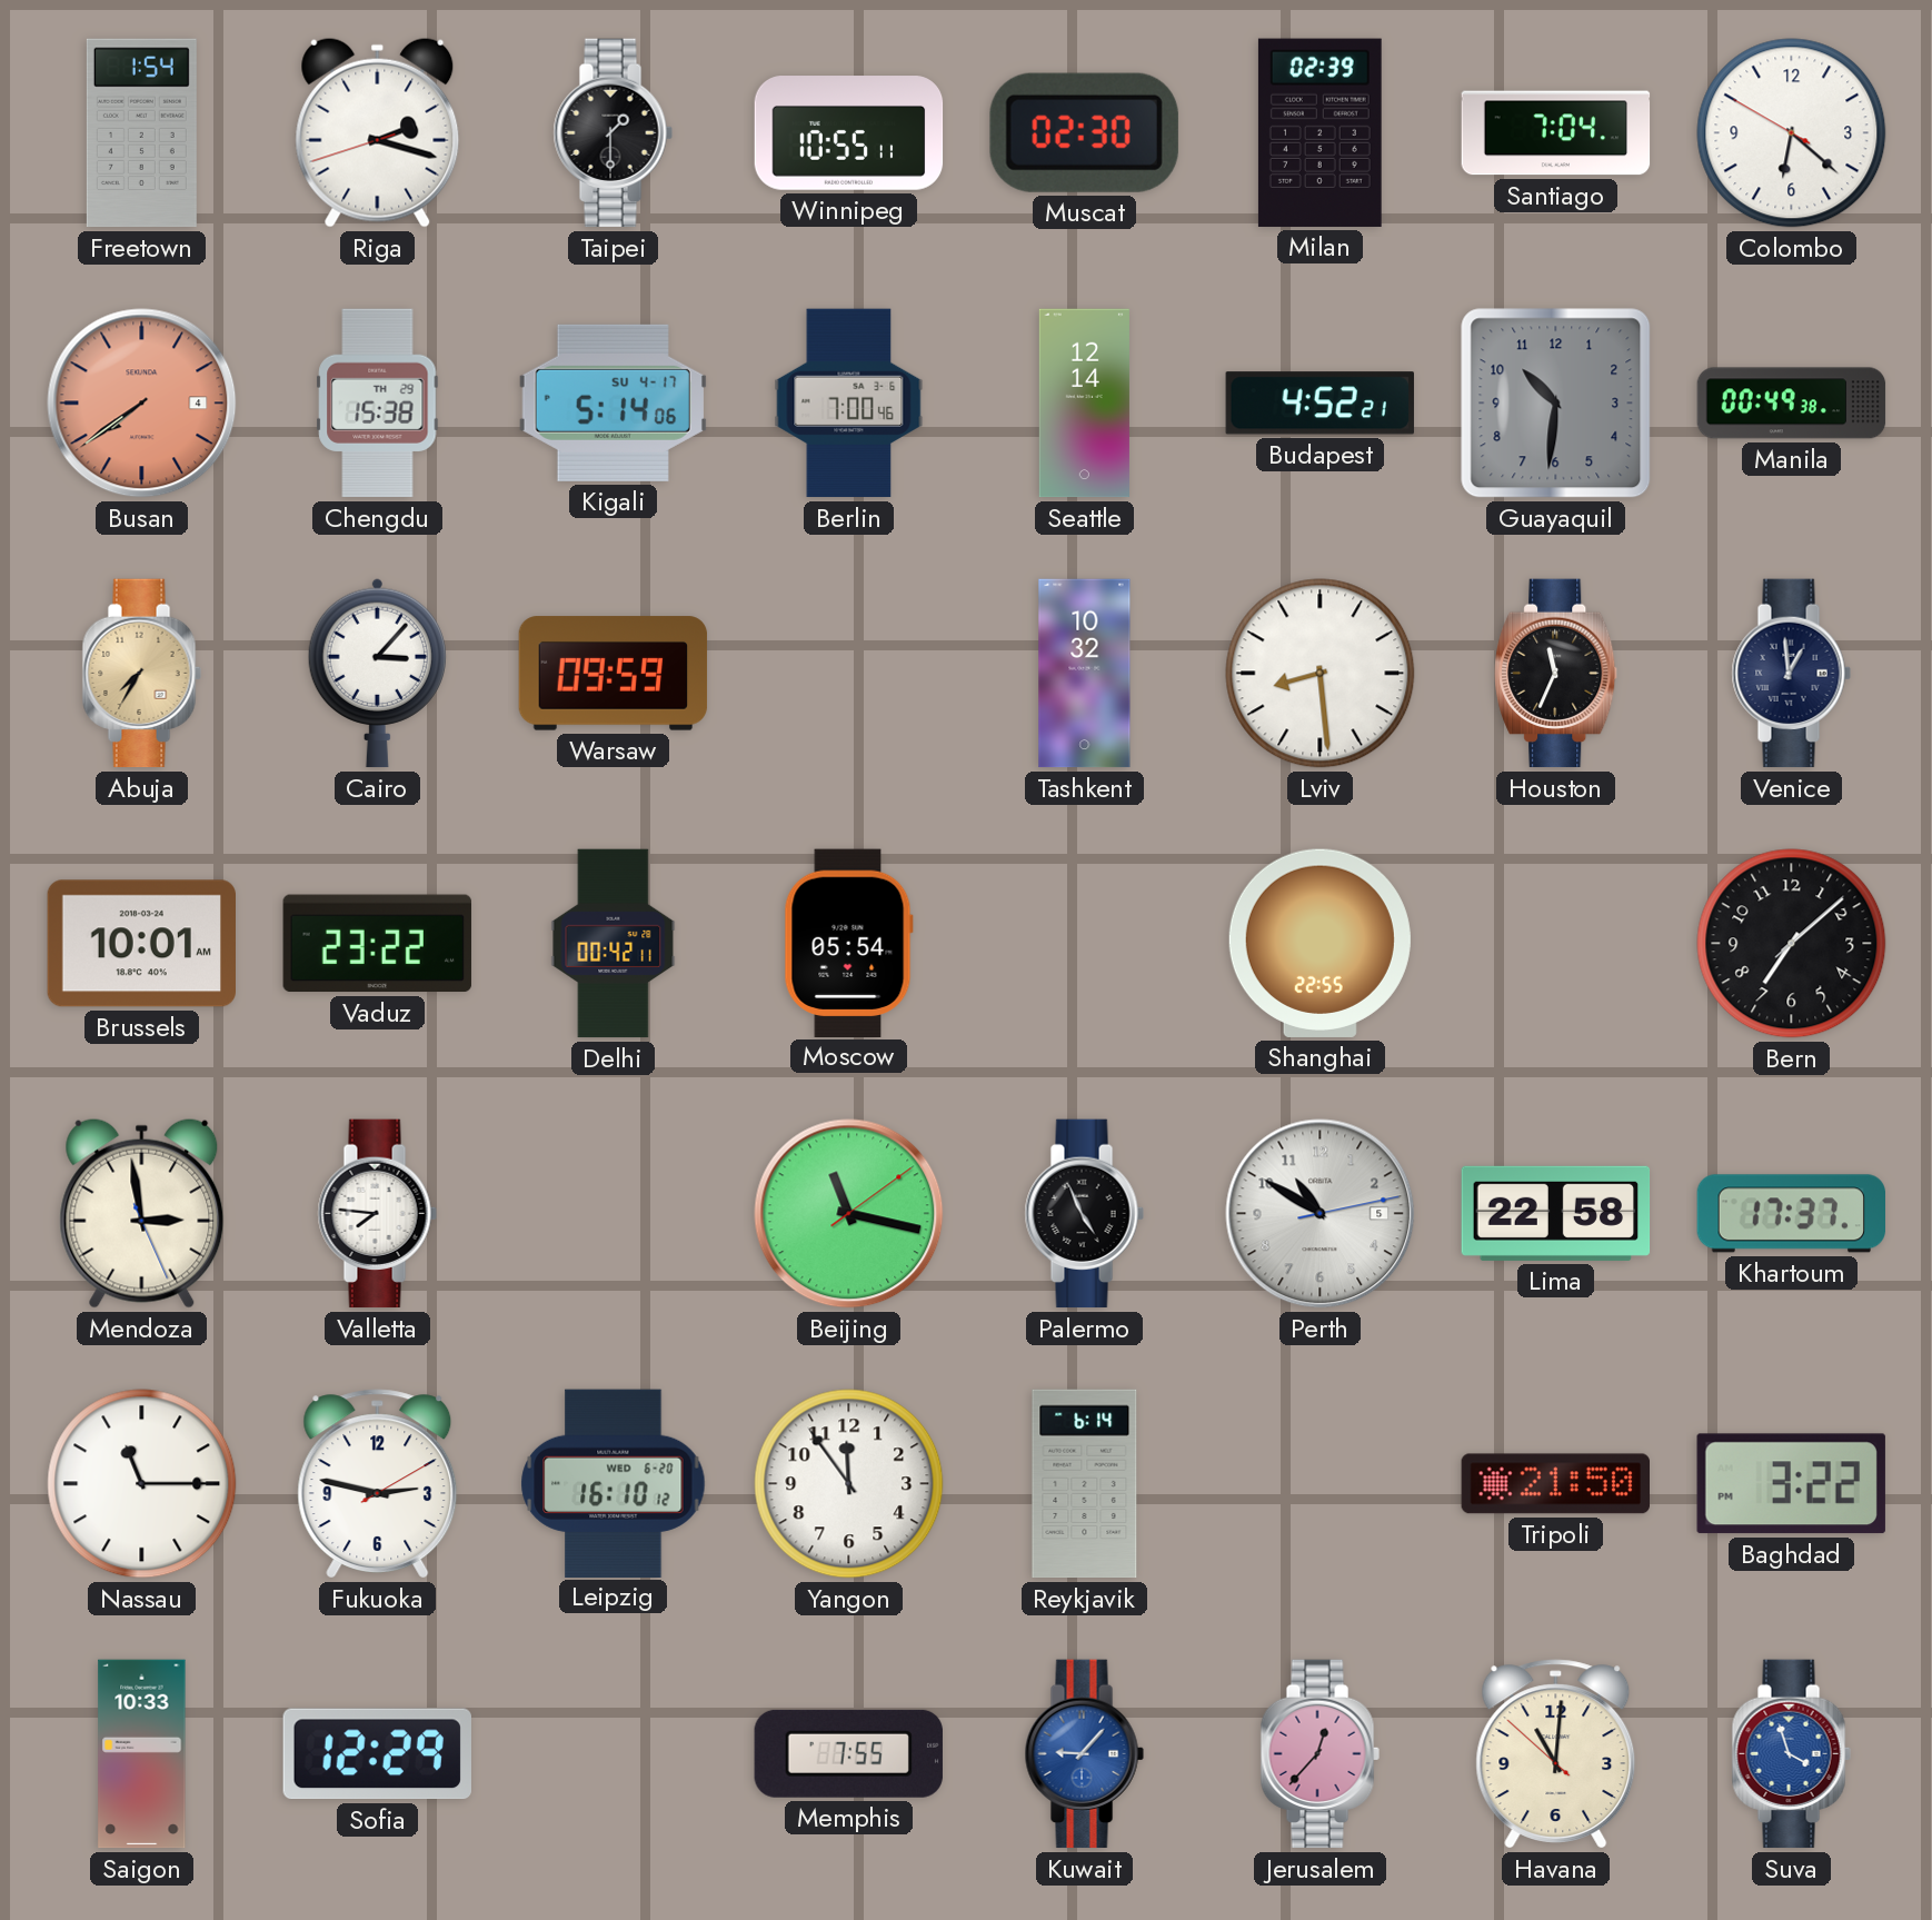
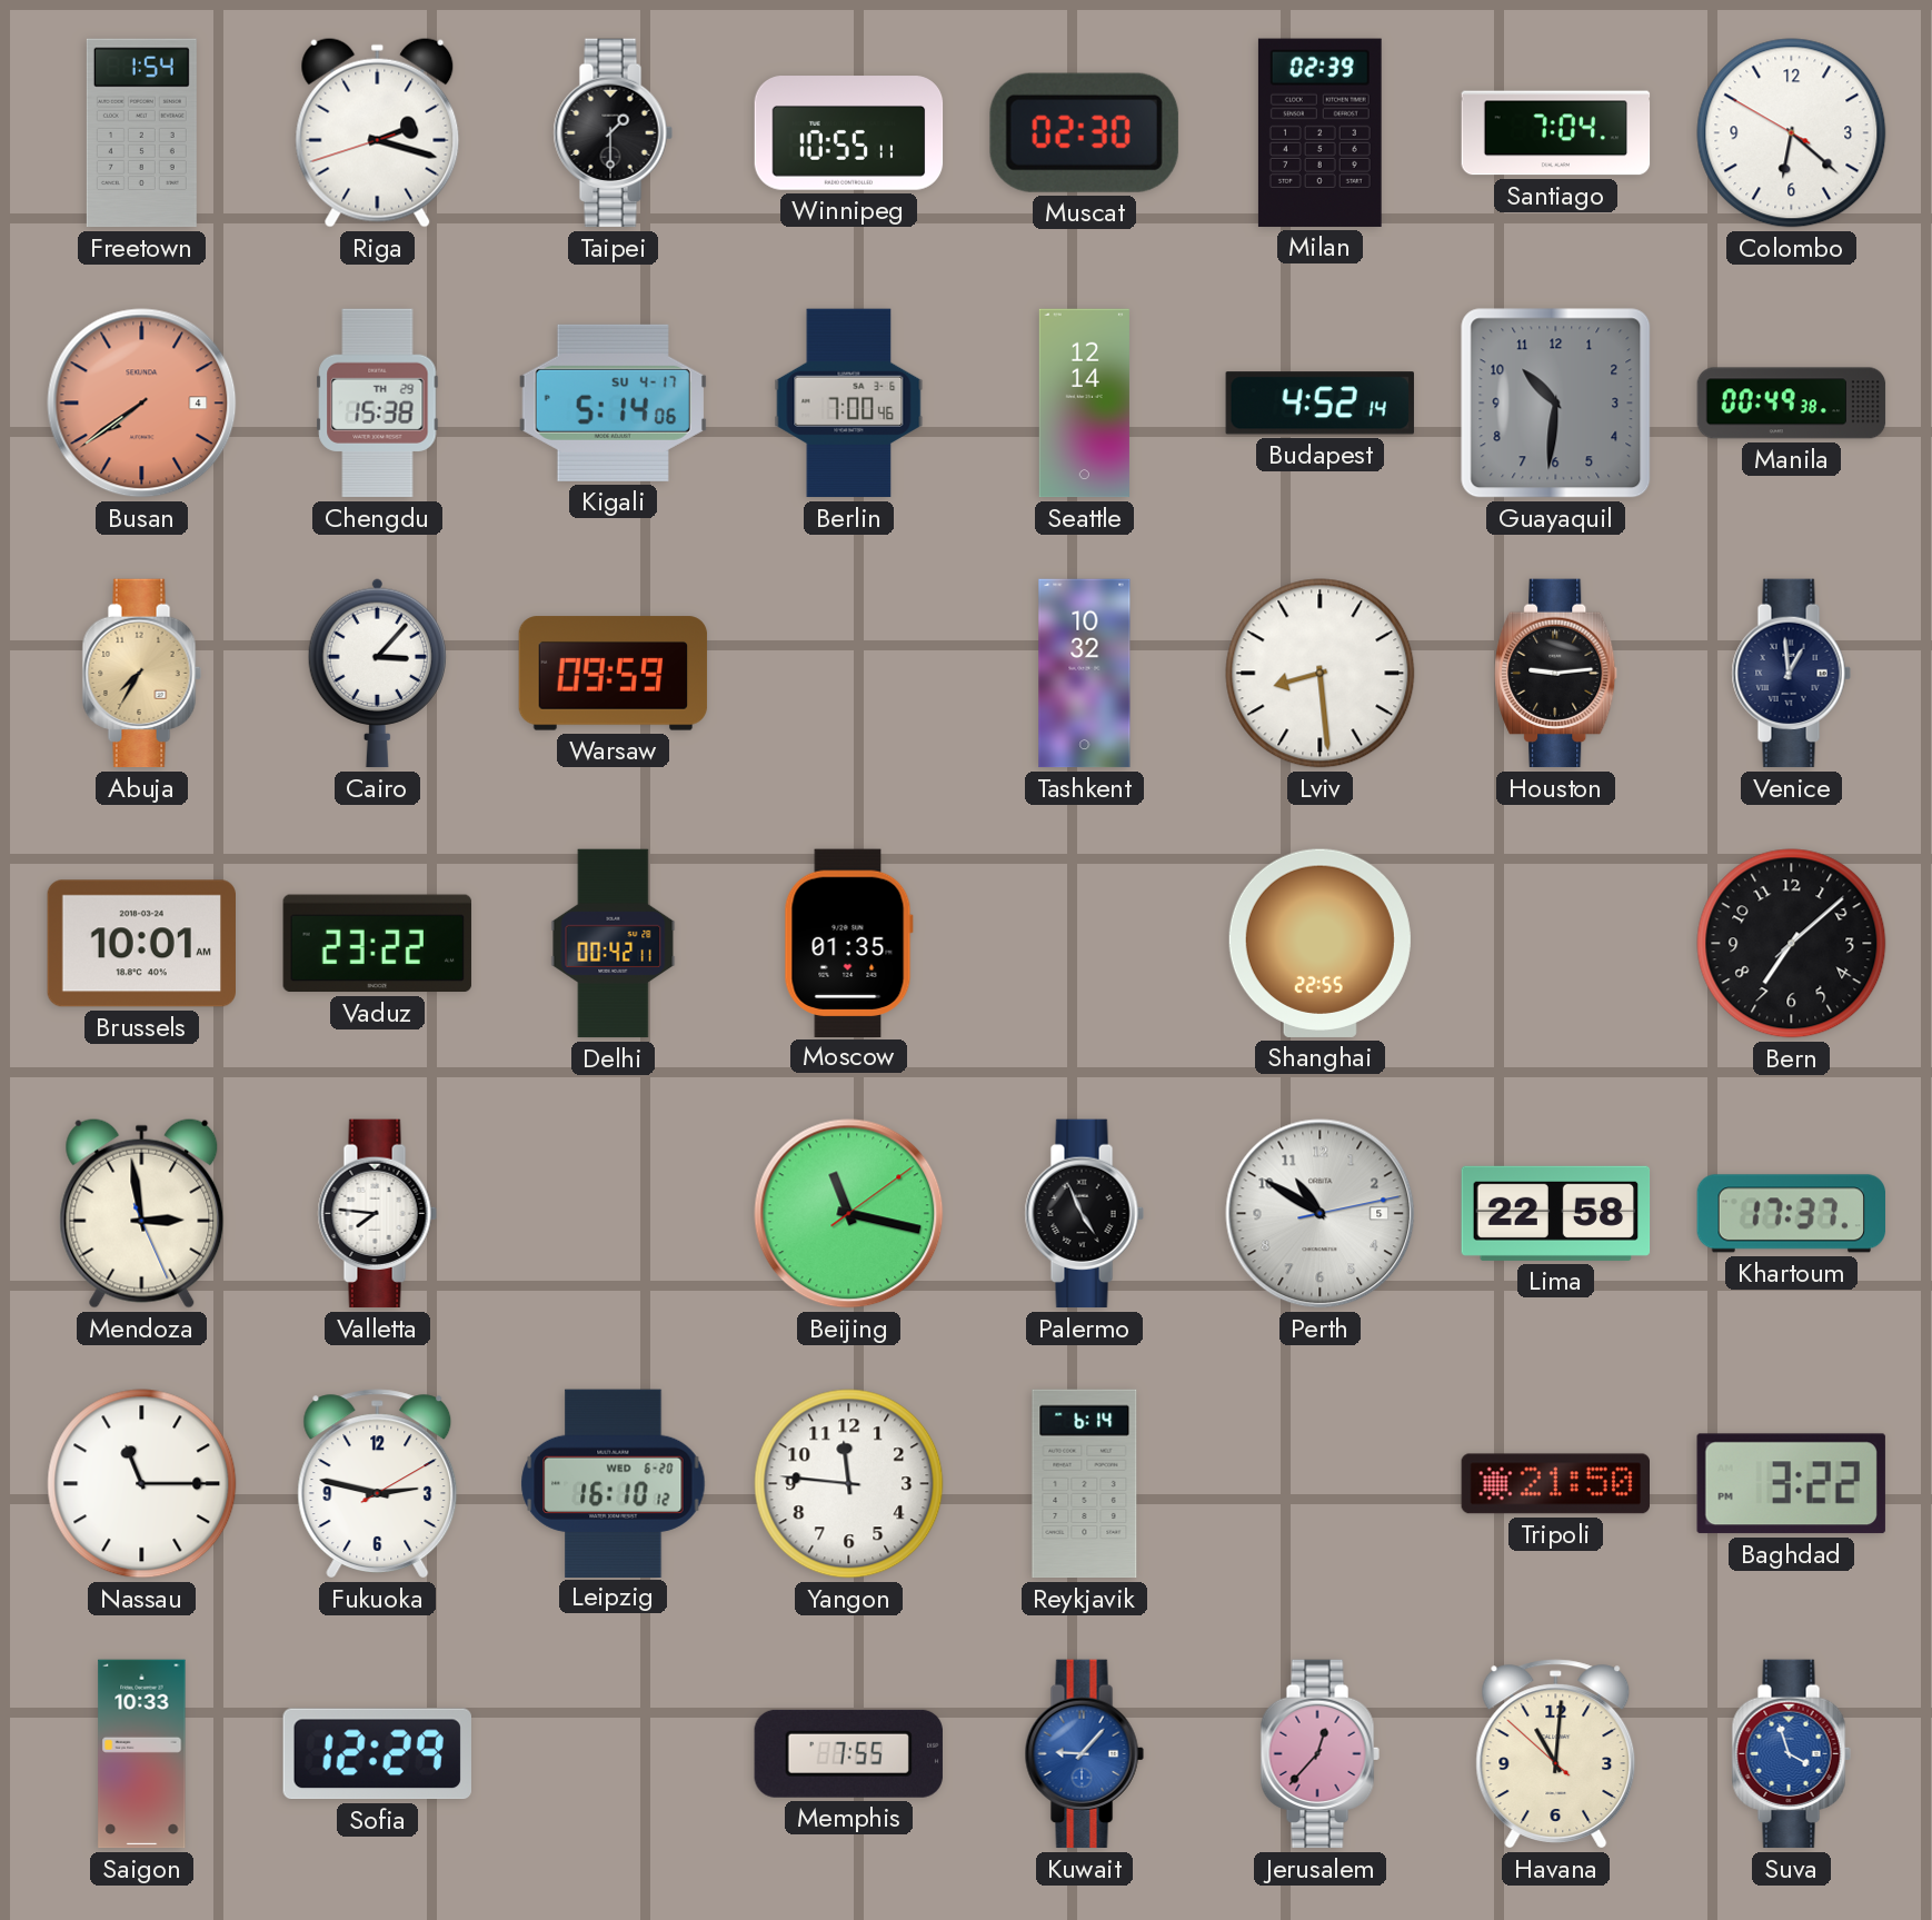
Budapest: 4:52:21 -> 4:52:14 (1319, 404)
Houston: 11:34 -> 9:14 (1556, 674)
Moscow: 05:54 -> 01:35 (848, 943)
Yangon: 11:54 -> 11:46 (849, 1484)
